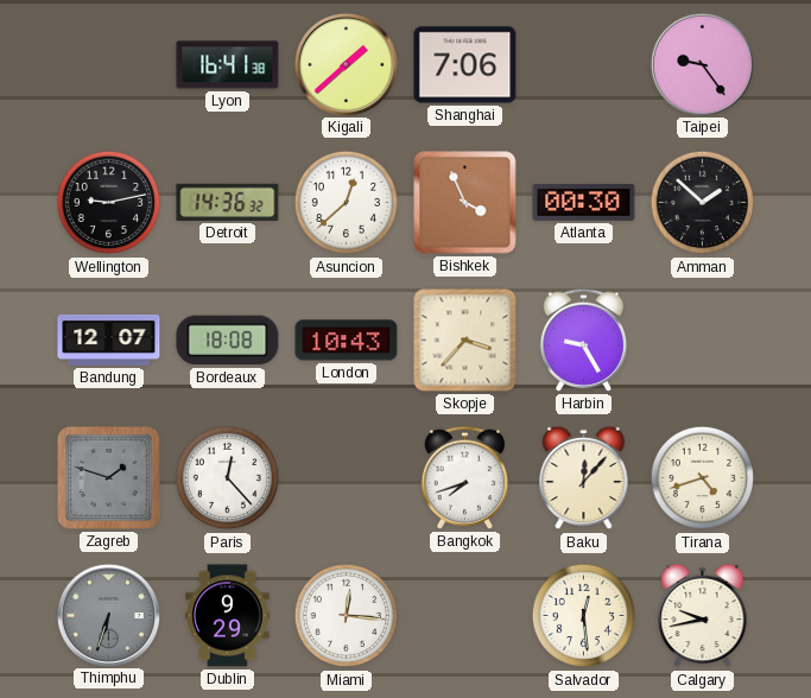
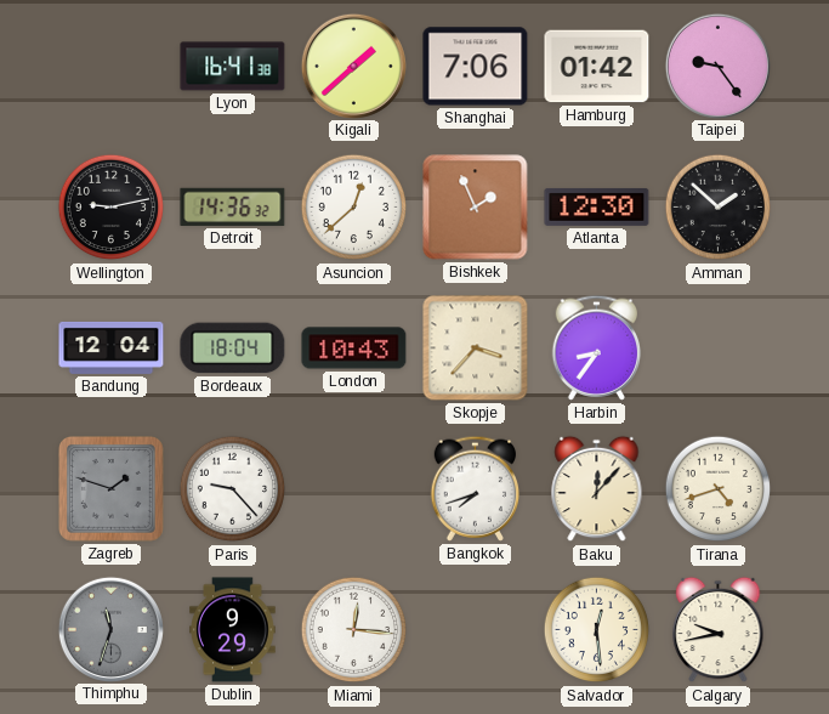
Hamburg: none -> 01:42 (597, 67)
Bishkek: 3:56 -> 1:56 (476, 208)
Atlanta: 00:30 -> 12:30 (597, 206)
Bandung: 12:07 -> 12:04 (112, 347)
Bordeaux: 18:08 -> 18:04 (233, 348)
Harbin: 9:25 -> 8:36 (597, 347)
Paris: 12:23 -> 9:23 (233, 489)
Thimphu: 6:33 -> 11:33 (110, 629)
